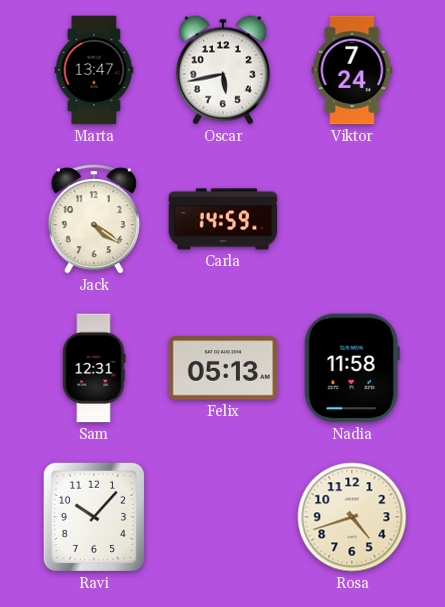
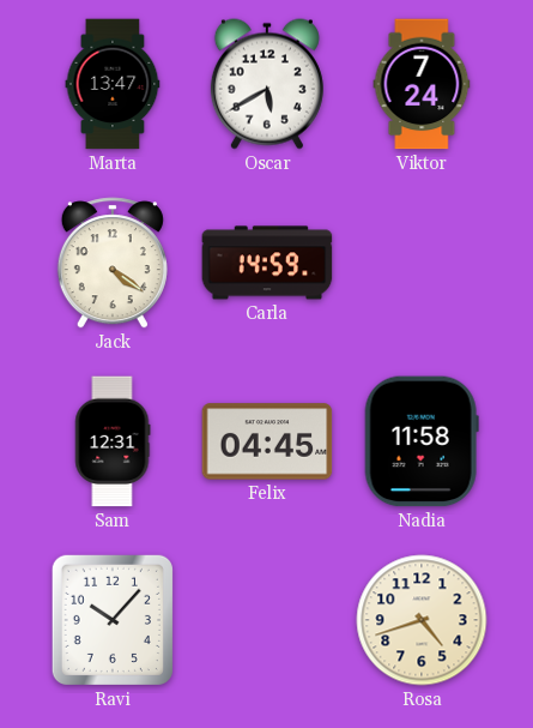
Oscar: 5:43 -> 5:40 (267, 84)
Felix: 05:13 -> 04:45 (267, 441)
